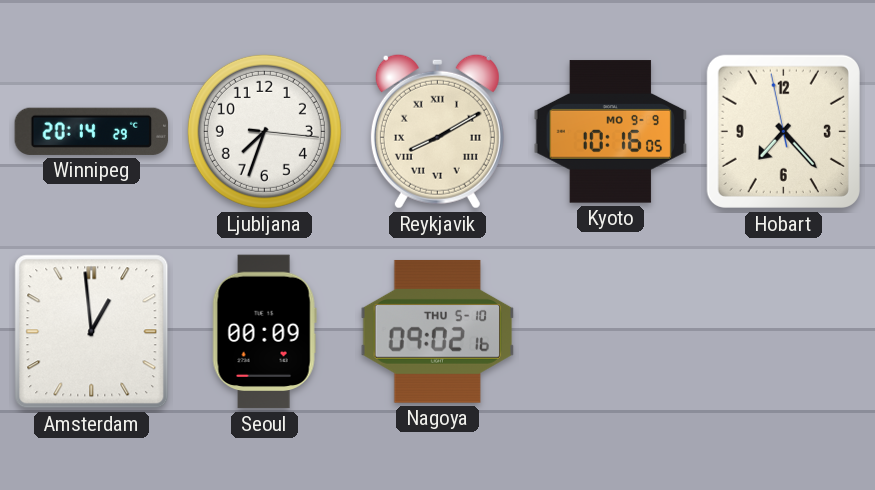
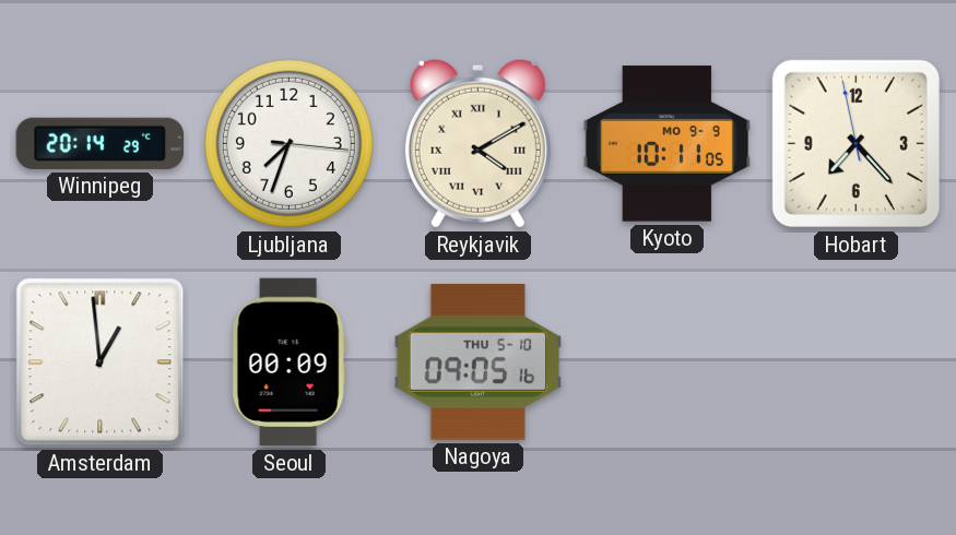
Reykjavik: 8:10 -> 4:10 (477, 143)
Kyoto: 10:16 -> 10:11 (668, 144)
Nagoya: 09:02 -> 09:05 (479, 361)
